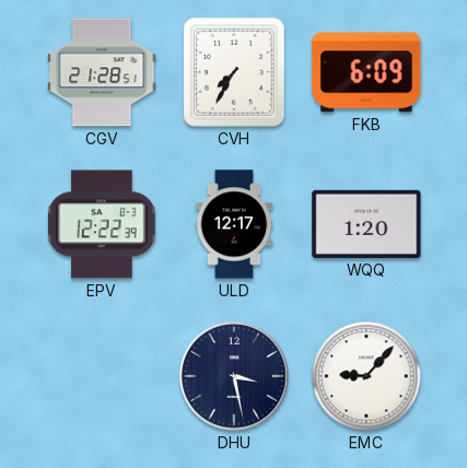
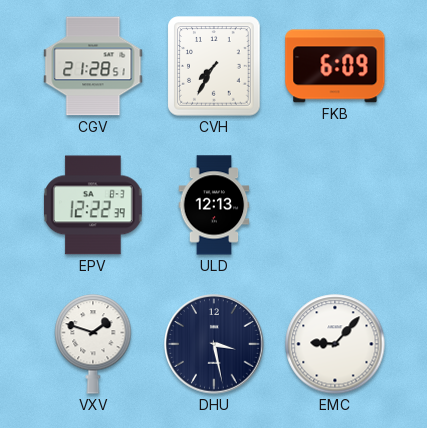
ULD: 12:17 -> 12:13 (214, 205)
WQQ: 1:20 -> none (366, 224)
VXV: none -> 1:48 (93, 344)
